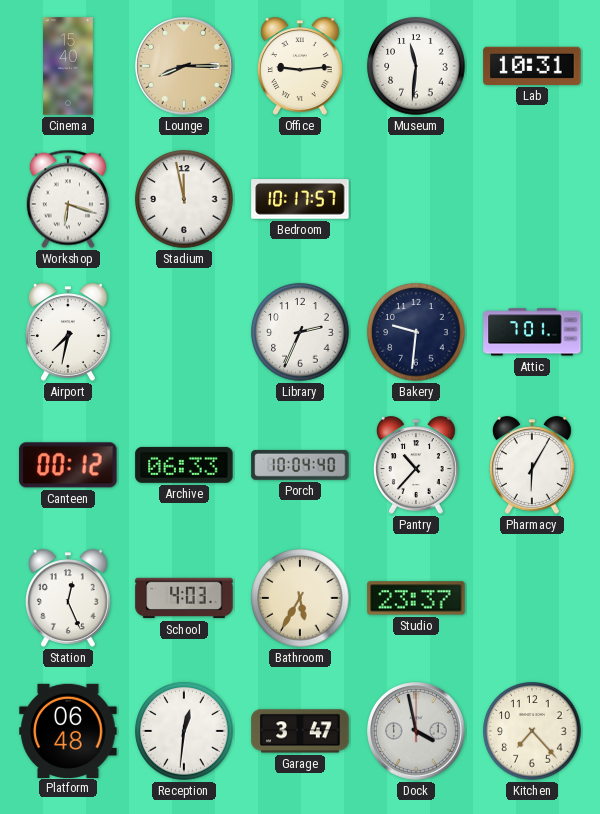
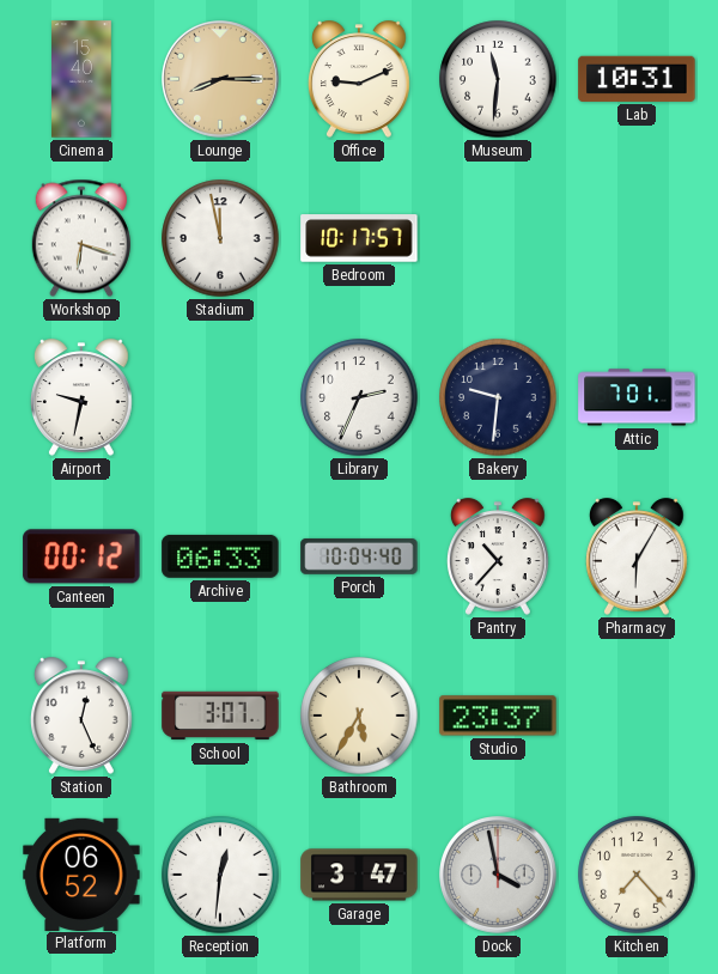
Office: 9:14 -> 9:11 (359, 79)
Airport: 7:32 -> 9:32 (81, 397)
School: 4:03 -> 3:07 (220, 716)
Platform: 06:48 -> 06:52 (81, 873)
